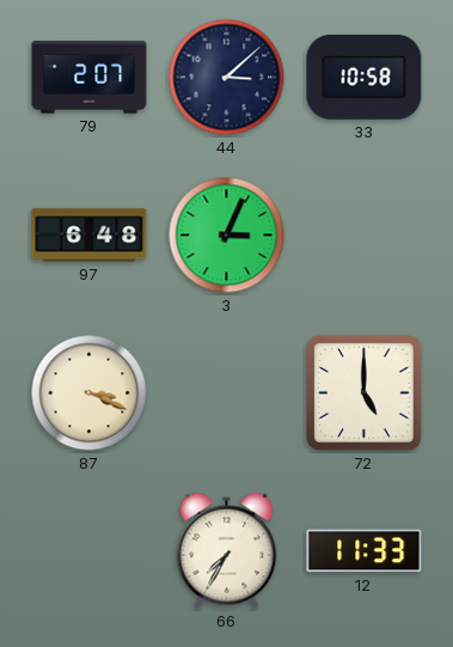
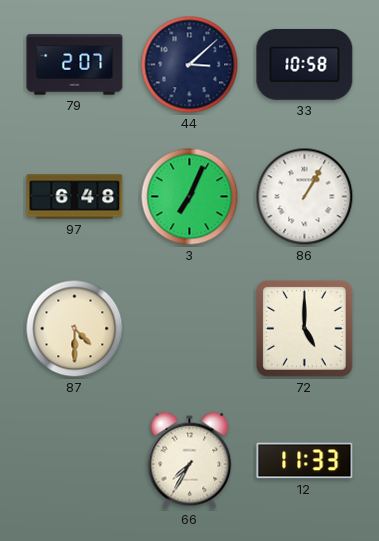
3: 3:04 -> 7:04 (190, 197)
86: none -> 1:05 (305, 197)
87: 3:19 -> 4:30 (75, 329)
